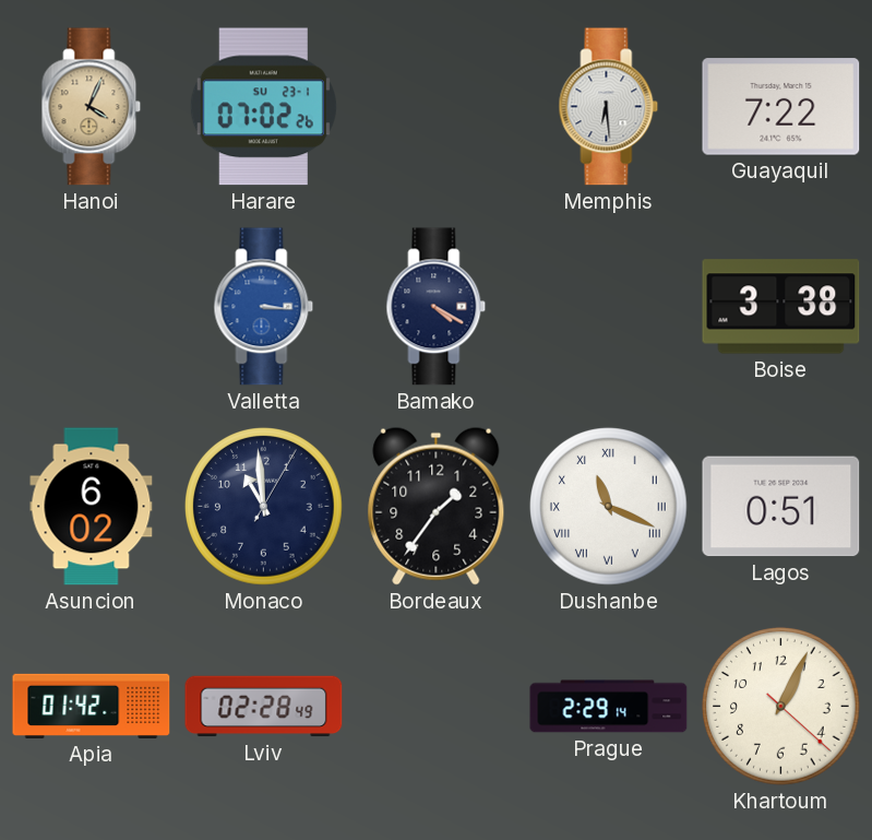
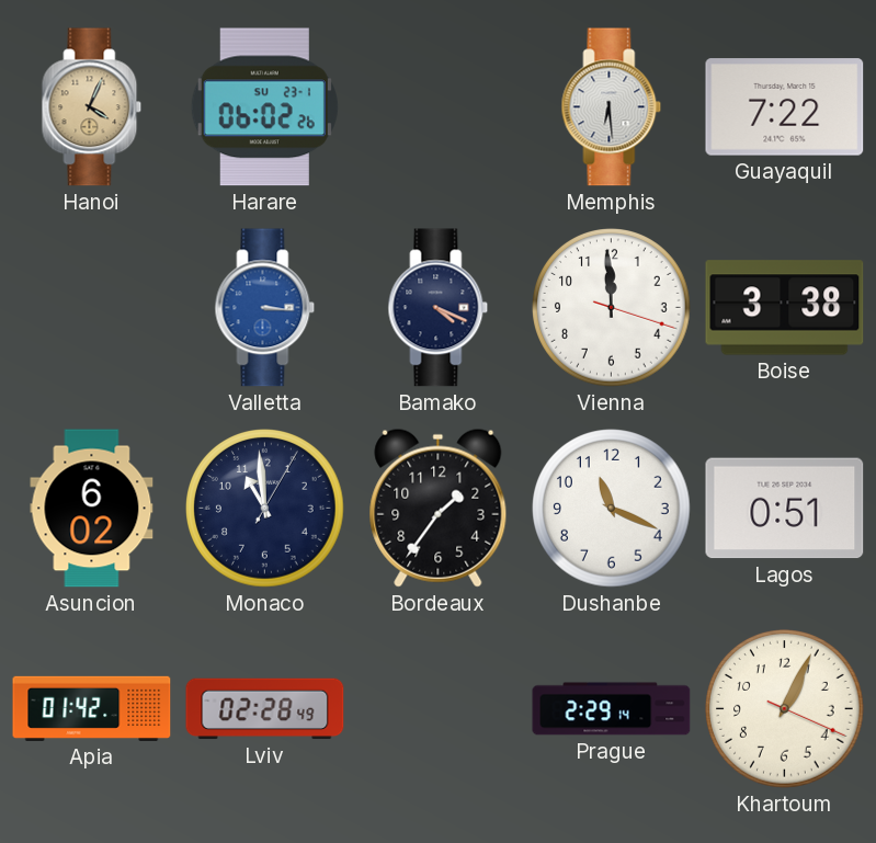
Harare: 07:02 -> 06:02 (264, 107)
Bamako: 4:20 -> 4:19 (439, 308)
Vienna: none -> 11:59 (612, 308)
Dushanbe numerals: Roman -> Arabic (612, 509)
Khartoum: 1:04:22 -> 1:04:19 (785, 709)
